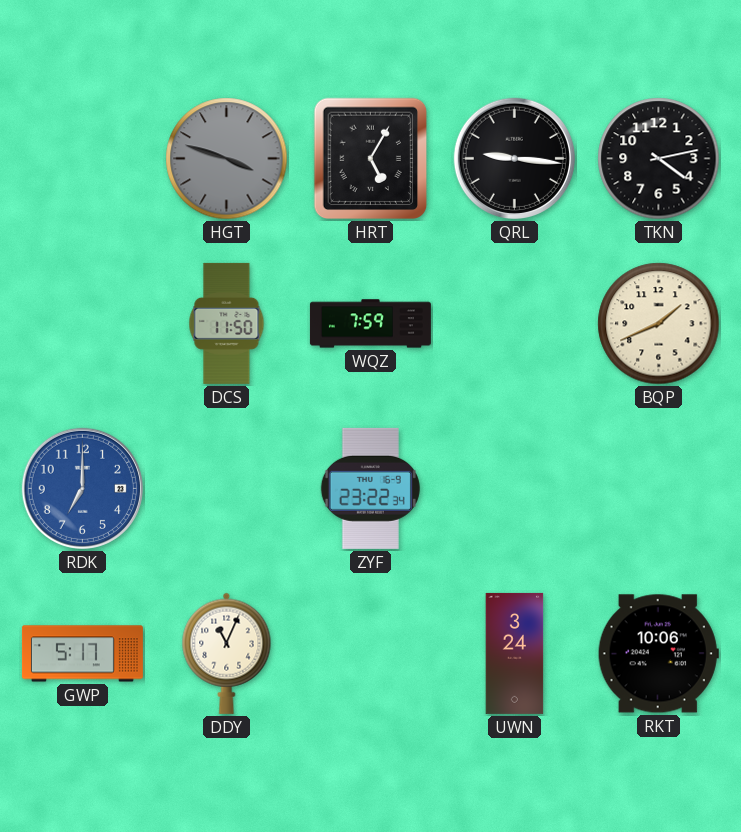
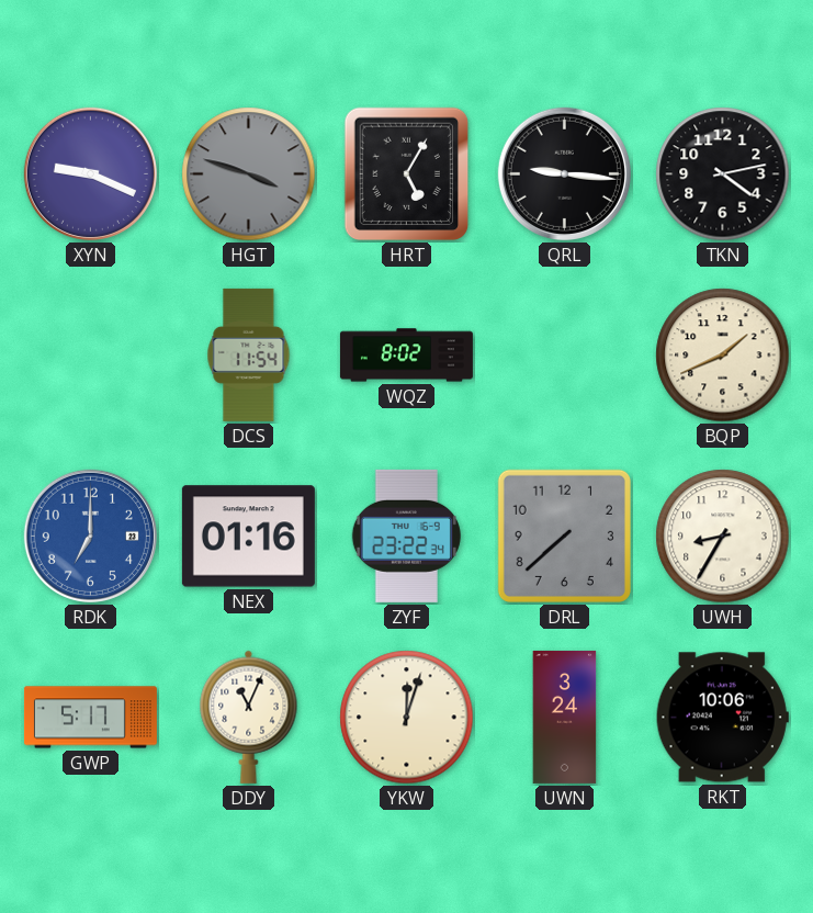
XYN: none -> 9:19 (90, 173)
DCS: 11:50 -> 11:54 (249, 354)
WQZ: 7:59 -> 8:02 (406, 356)
NEX: none -> 01:16 (248, 537)
DRL: none -> 7:38 (564, 536)
UWH: none -> 8:35 (723, 537)
YKW: none -> 12:03 (407, 718)
